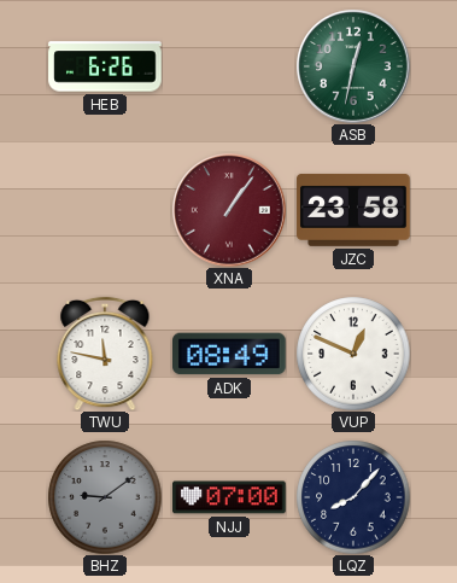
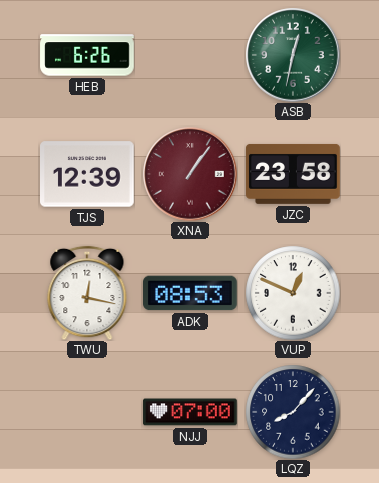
TJS: none -> 12:39 (88, 174)
TWU: 11:47 -> 12:17 (87, 293)
ADK: 08:49 -> 08:53 (190, 293)
BHZ: 9:09 -> none (105, 497)
